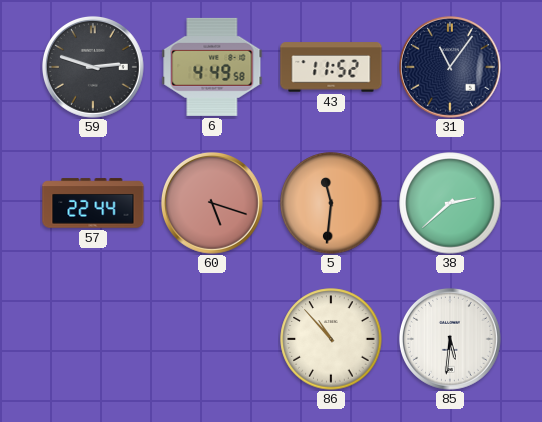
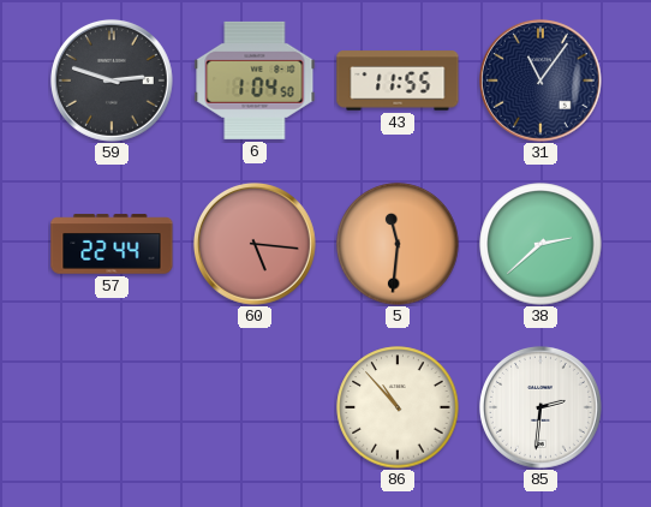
6: 4:49 -> 1:04 (255, 80)
43: 11:52 -> 11:55 (398, 80)
60: 5:18 -> 5:16 (255, 244)
85: 5:31 -> 2:31 (540, 407)
